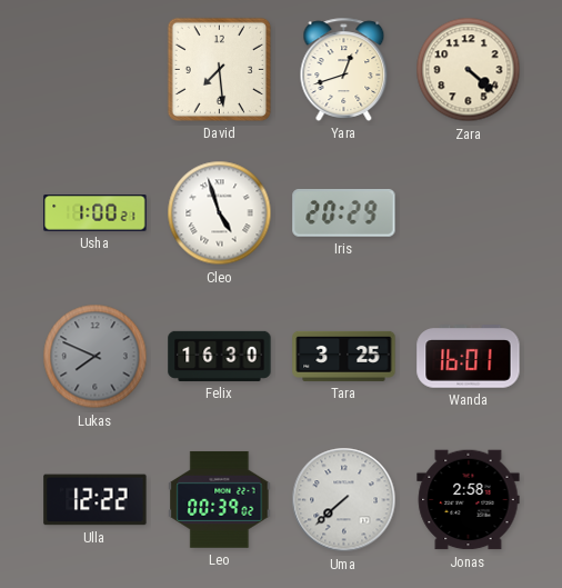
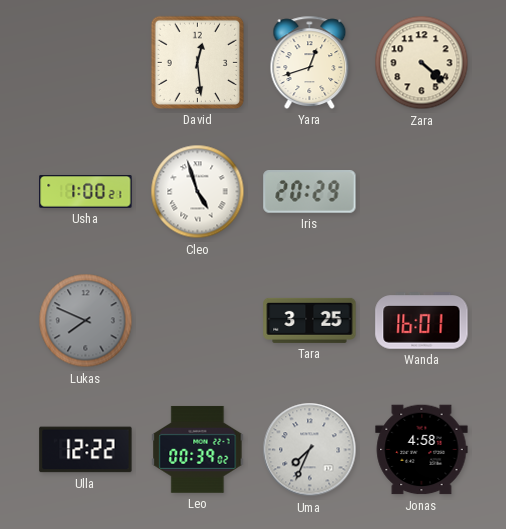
David: 7:29 -> 12:29 (197, 62)
Felix: 16:30 -> none (220, 356)
Uma: 7:38 -> 7:34 (310, 450)
Jonas: 2:58 -> 4:58 (422, 450)
